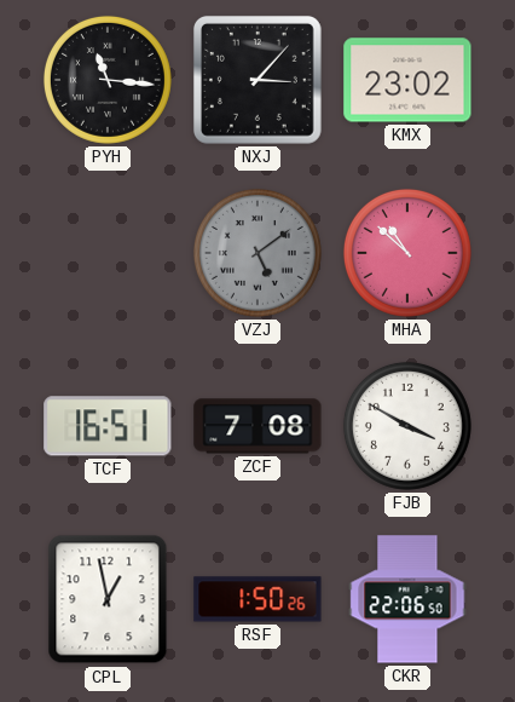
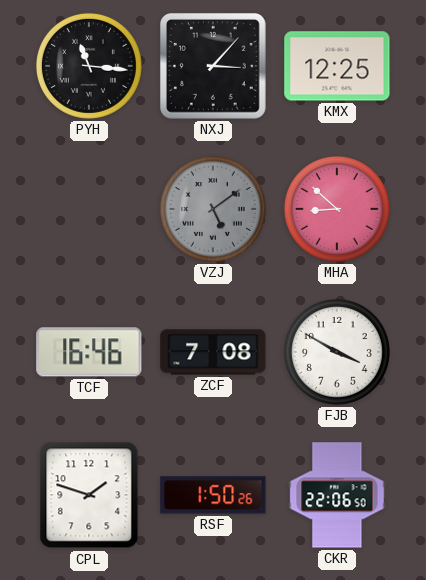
KMX: 23:02 -> 12:25 (337, 66)
MHA: 10:52 -> 8:52 (337, 209)
TCF: 16:51 -> 16:46 (89, 352)
CPL: 12:58 -> 1:48 (89, 495)
